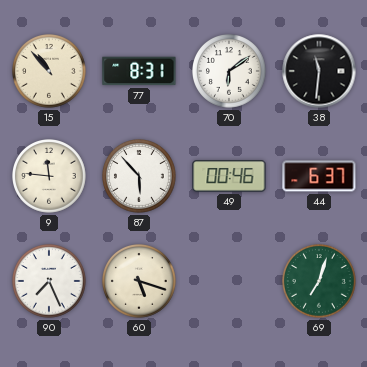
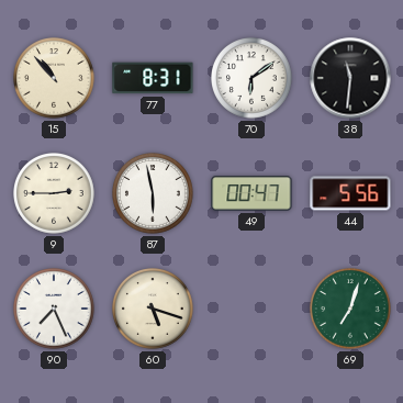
9: 11:46 -> 2:45 (55, 194)
87: 5:53 -> 5:58 (154, 194)
49: 00:46 -> 00:47 (251, 193)
44: 6:37 -> 5:56 (350, 193)
